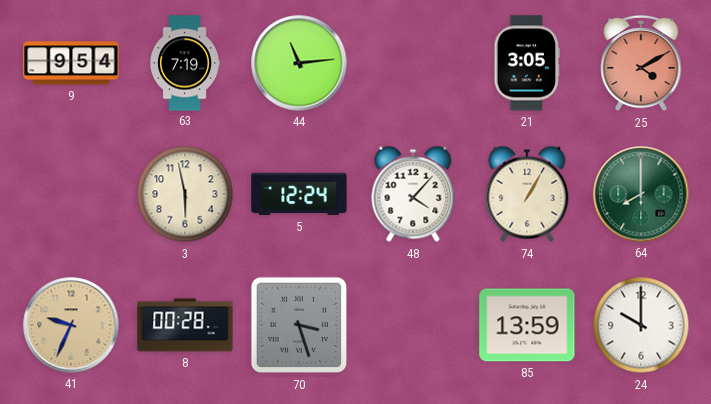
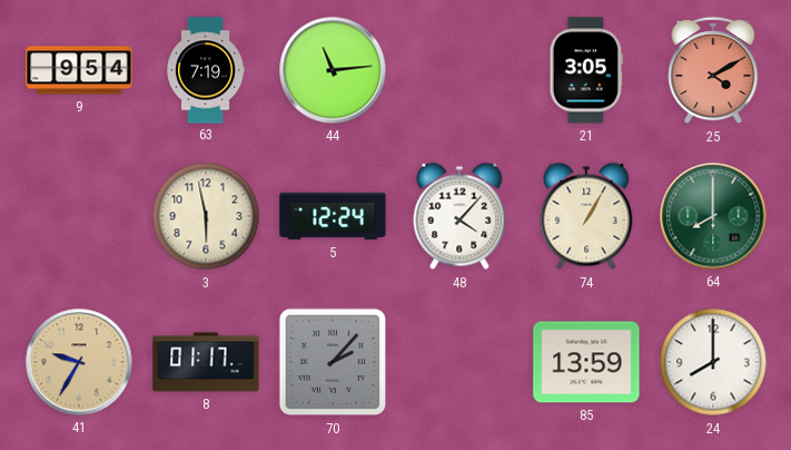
41: 9:34 -> 9:35 (79, 362)
8: 00:28 -> 01:17 (206, 362)
70: 3:27 -> 2:07 (333, 362)
24: 10:00 -> 8:00 (713, 362)
